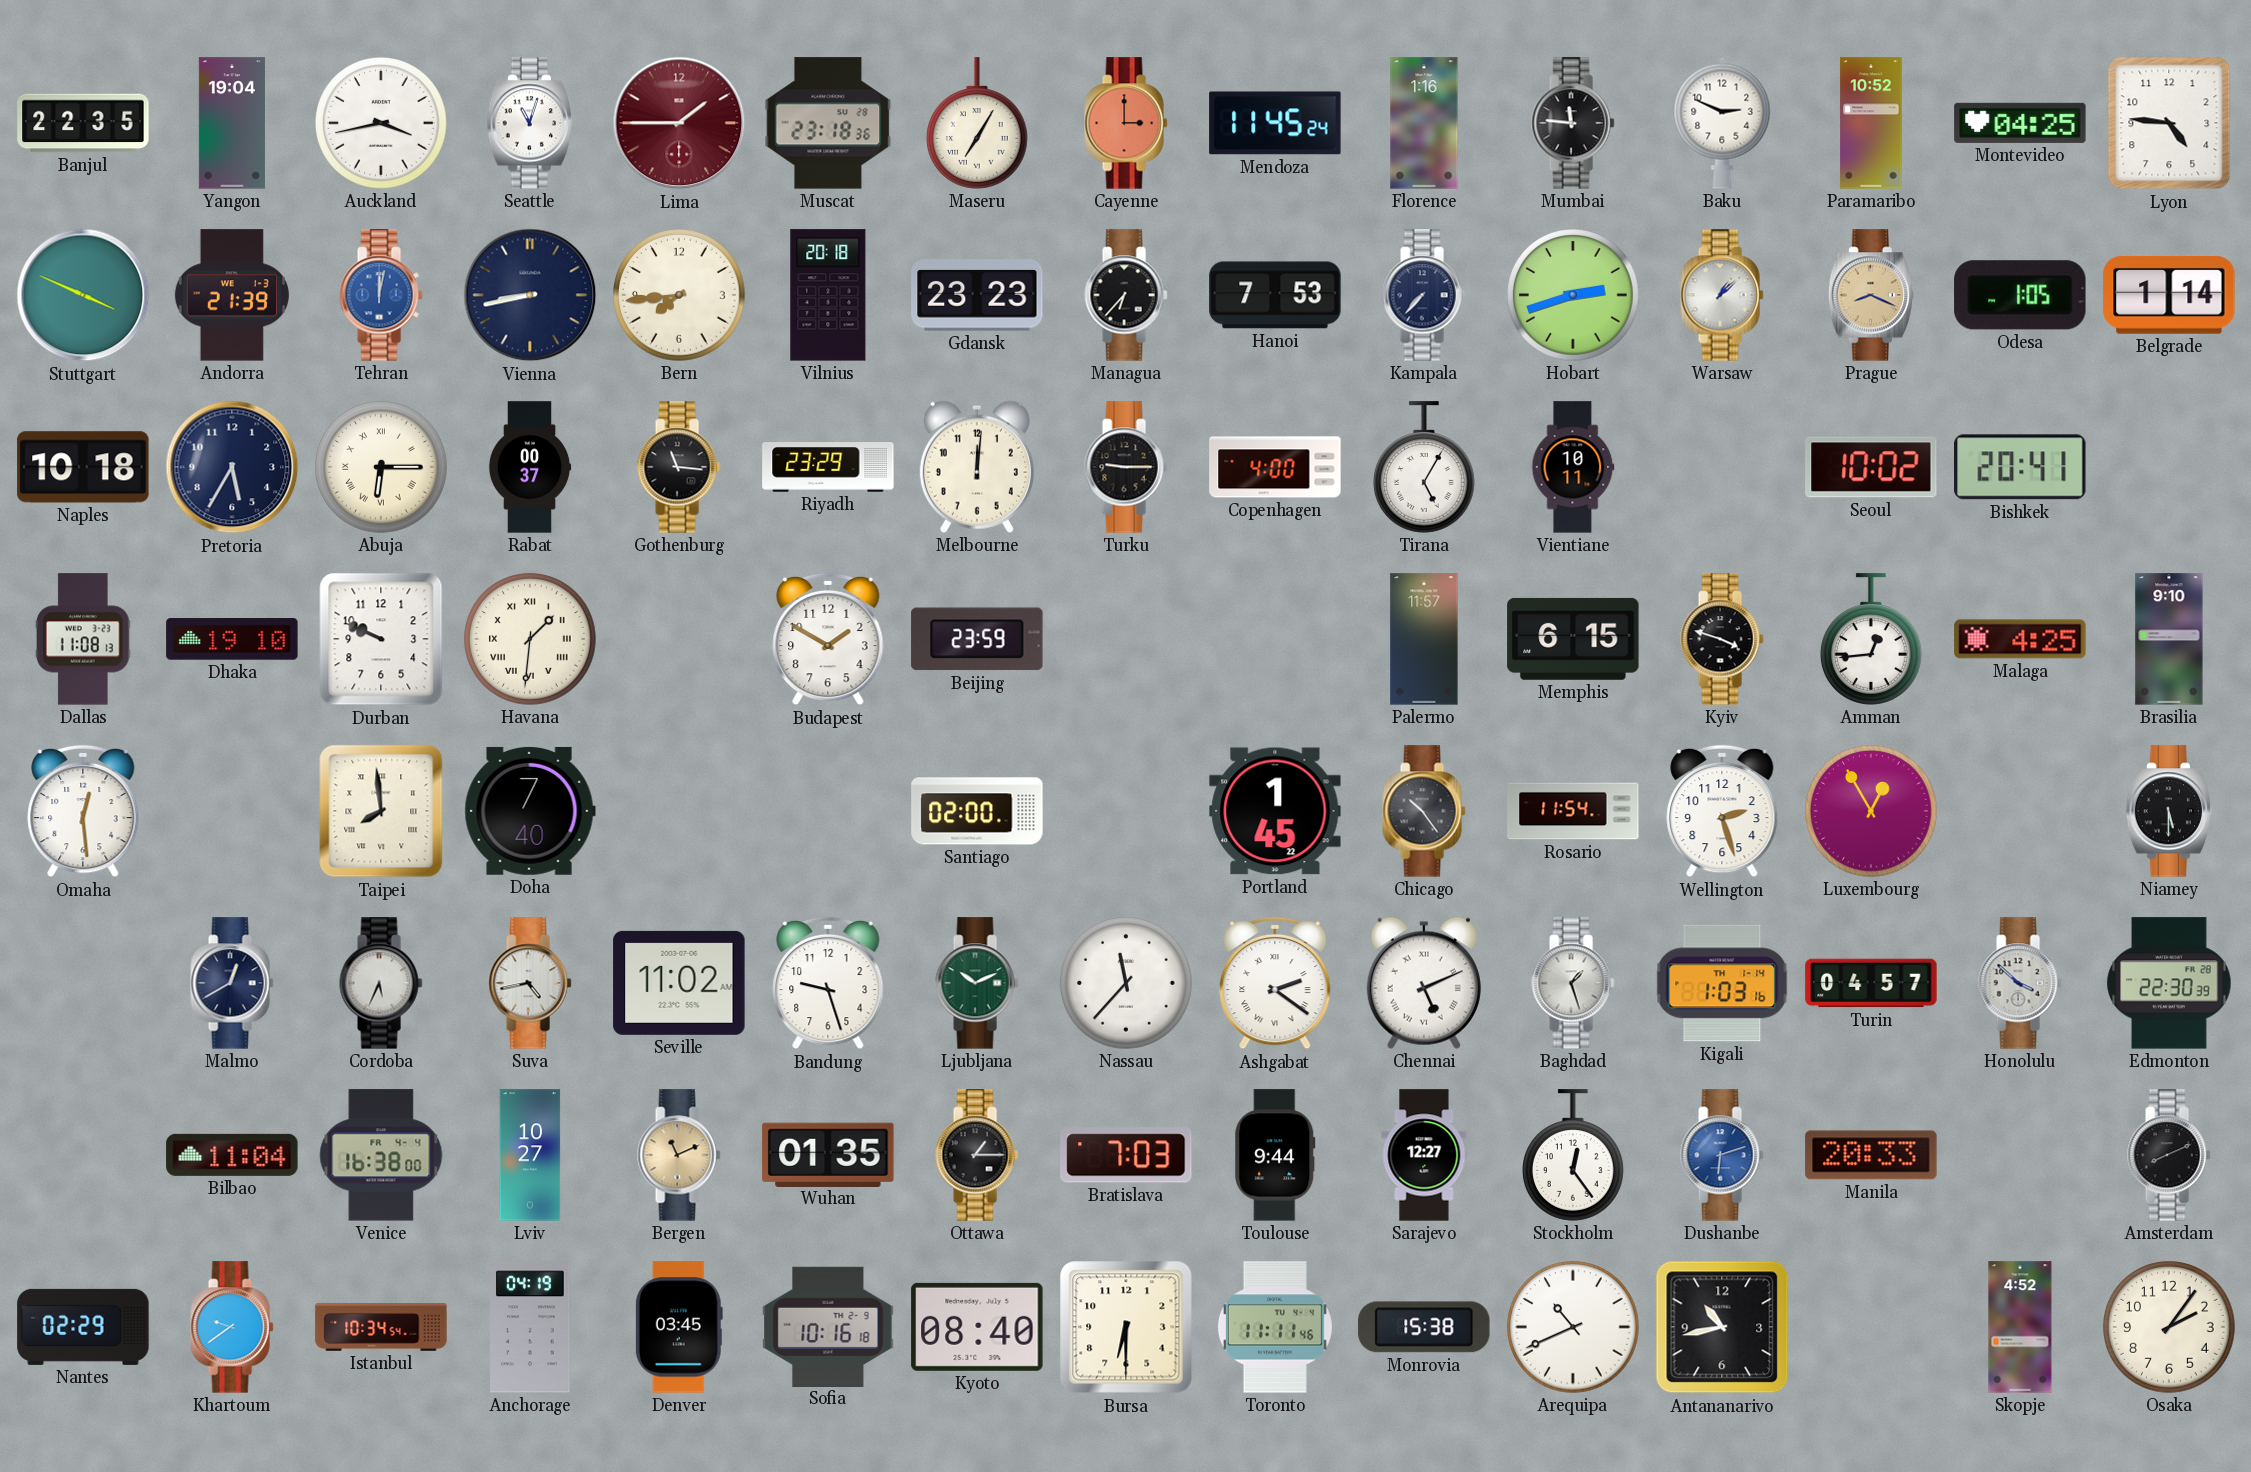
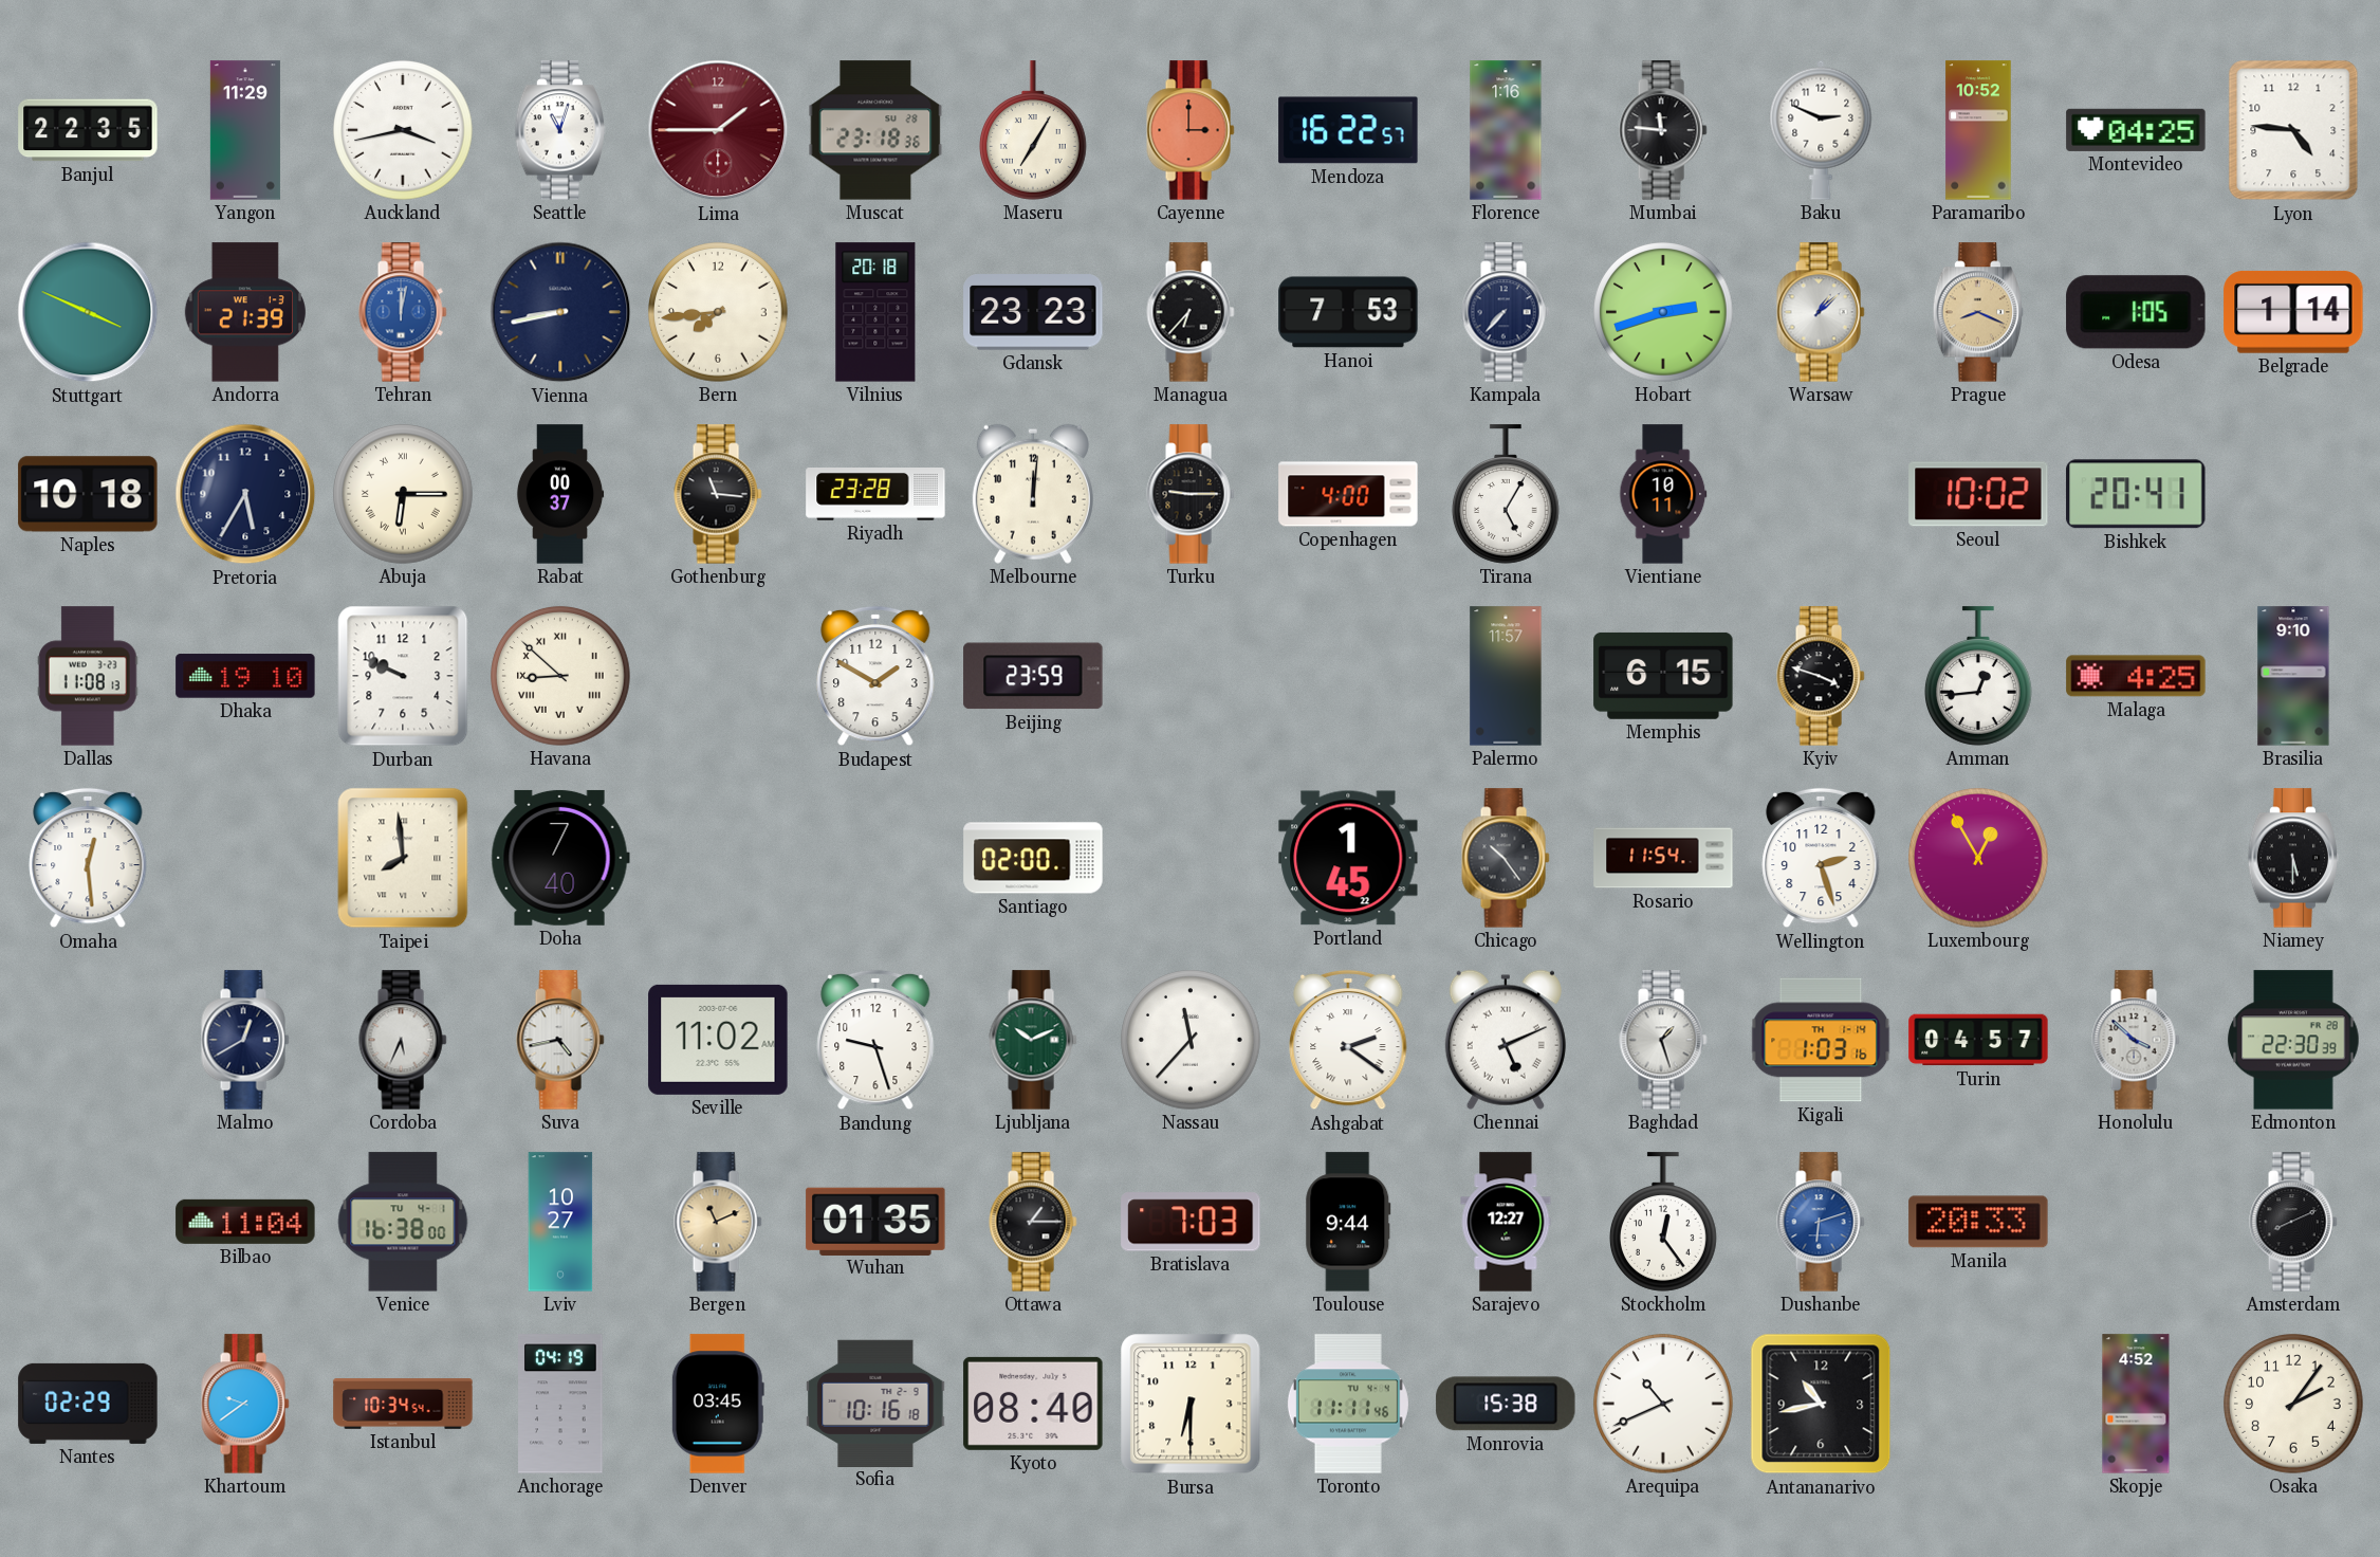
Yangon: 19:04 -> 11:29 (245, 130)
Mendoza: 11:45 -> 16:22 (1348, 130)
Riyadh: 23:29 -> 23:28 (875, 495)
Havana: 1:31 -> 8:52 (560, 676)
Venice date: FR 4-4 -> TU 4-1 (403, 1222)
